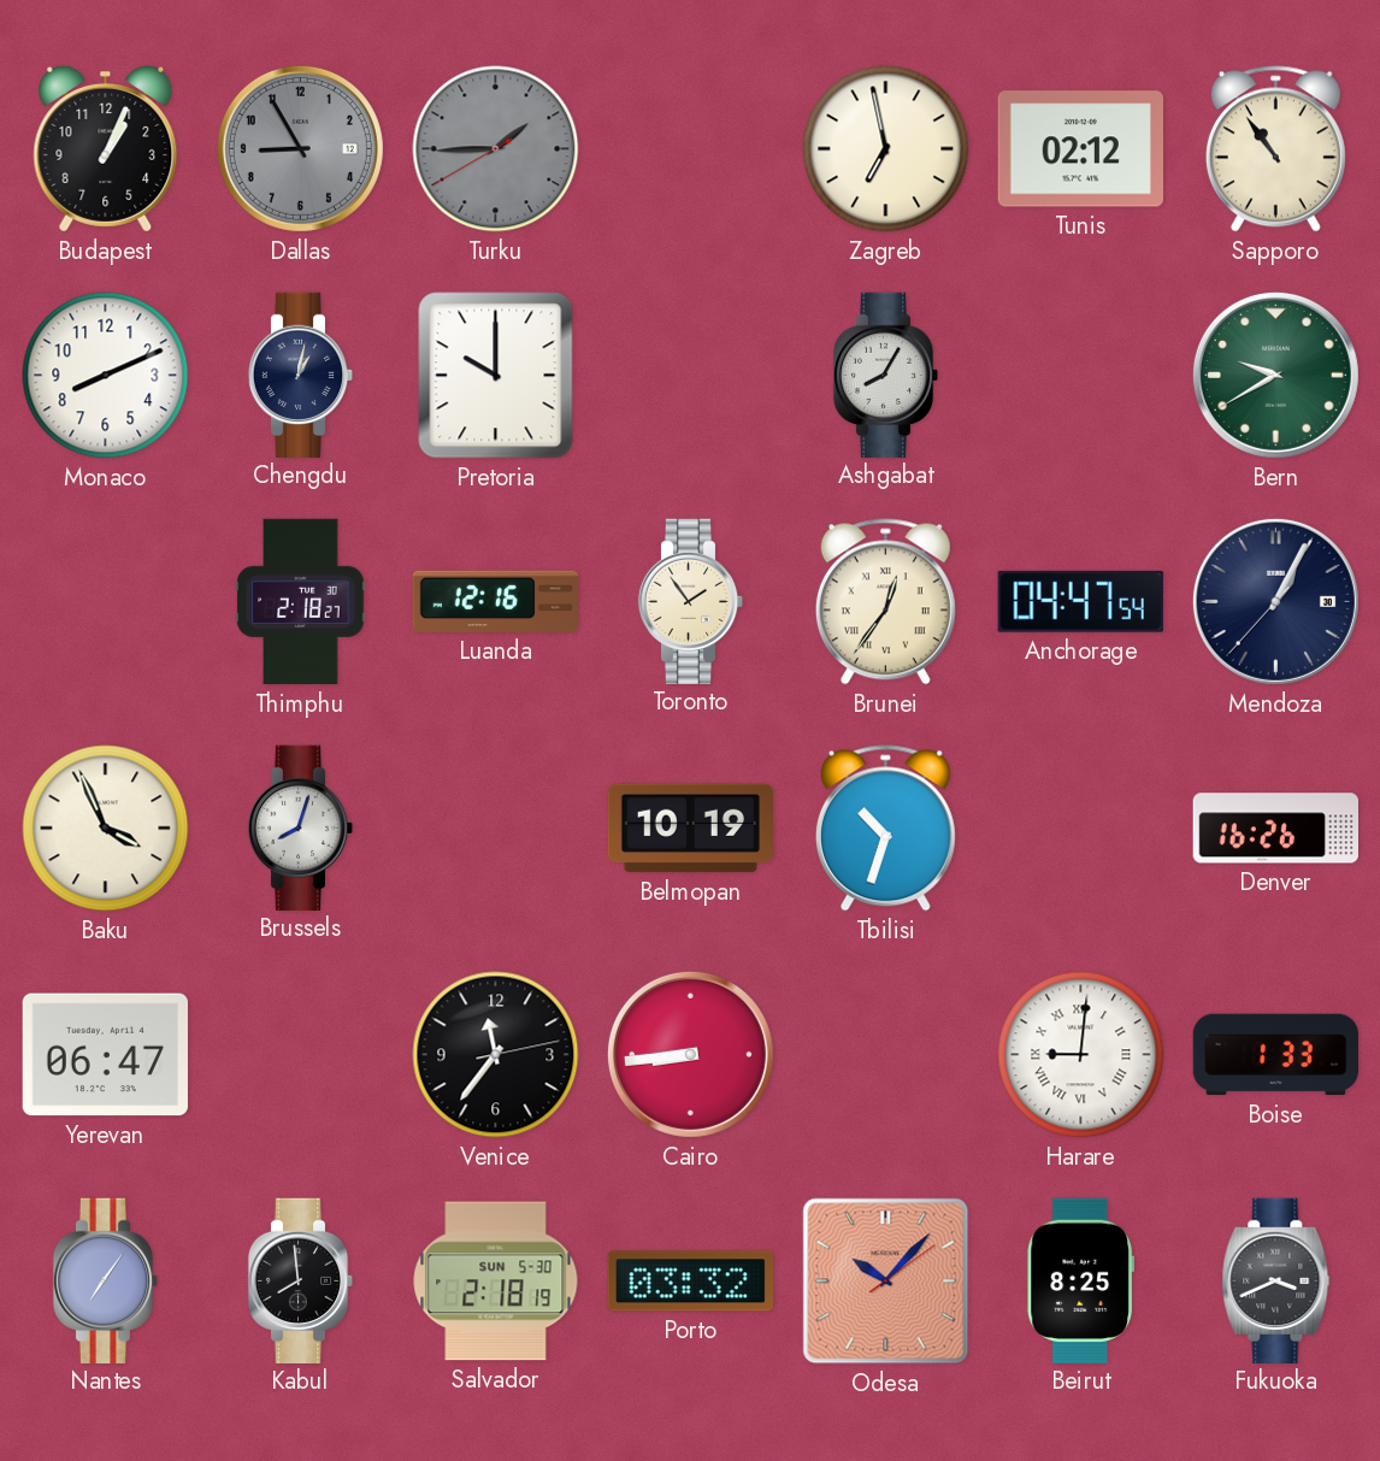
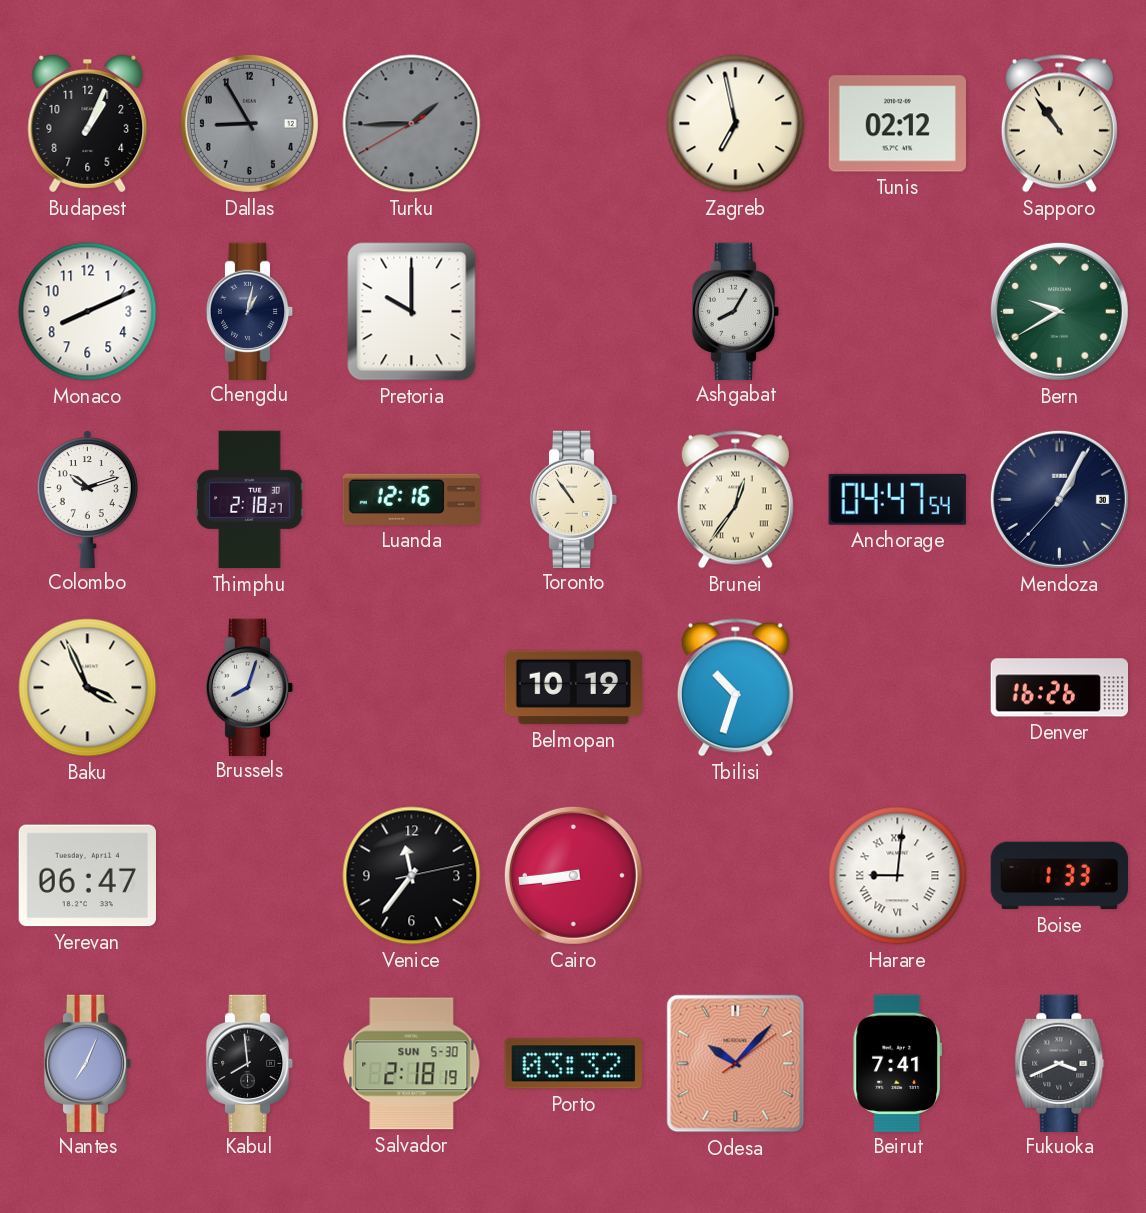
Colombo: none -> 10:12 (87, 499)
Toronto: 1:54 -> 10:54 (574, 499)
Nantes: 7:06 -> 7:04 (88, 1063)
Beirut: 8:25 -> 7:41 (897, 1063)
